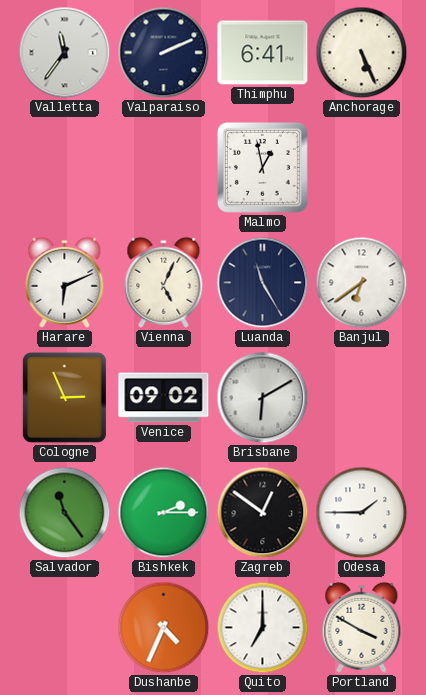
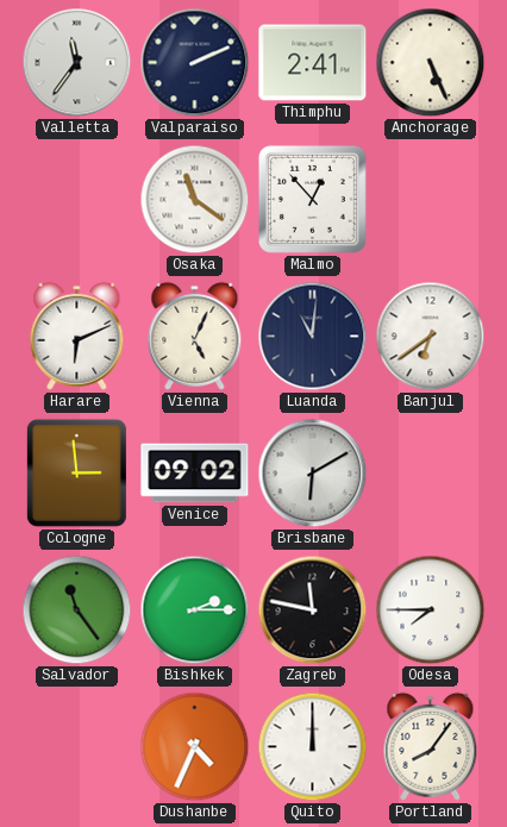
Thimphu: 6:41 -> 2:41 (313, 63)
Osaka: none -> 11:21 (195, 200)
Malmo: 12:58 -> 12:53 (312, 199)
Luanda: 11:25 -> 11:01 (313, 337)
Cologne: 2:56 -> 2:59 (76, 472)
Zagreb: 12:51 -> 11:47 (313, 610)
Odesa: 1:45 -> 7:45 (431, 610)
Quito: 7:00 -> 12:00 (313, 747)
Portland: 3:50 -> 8:06 (431, 746)
